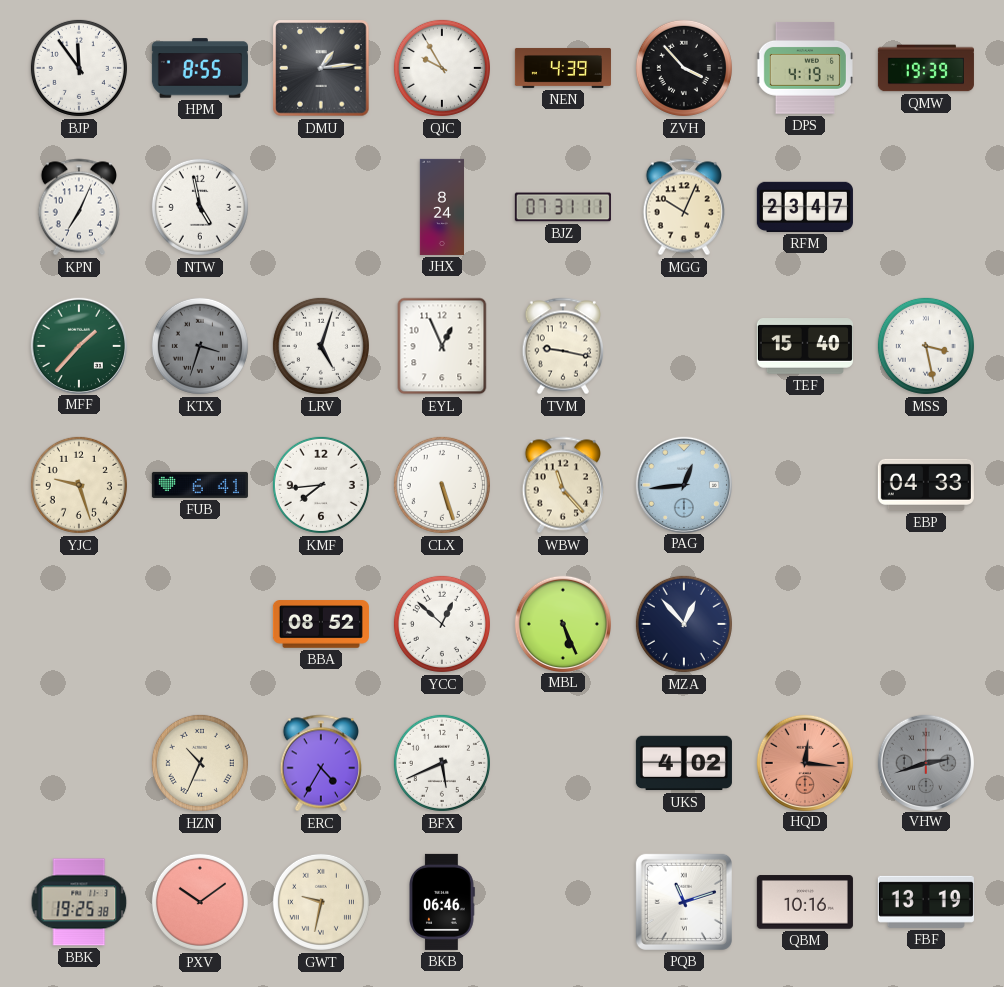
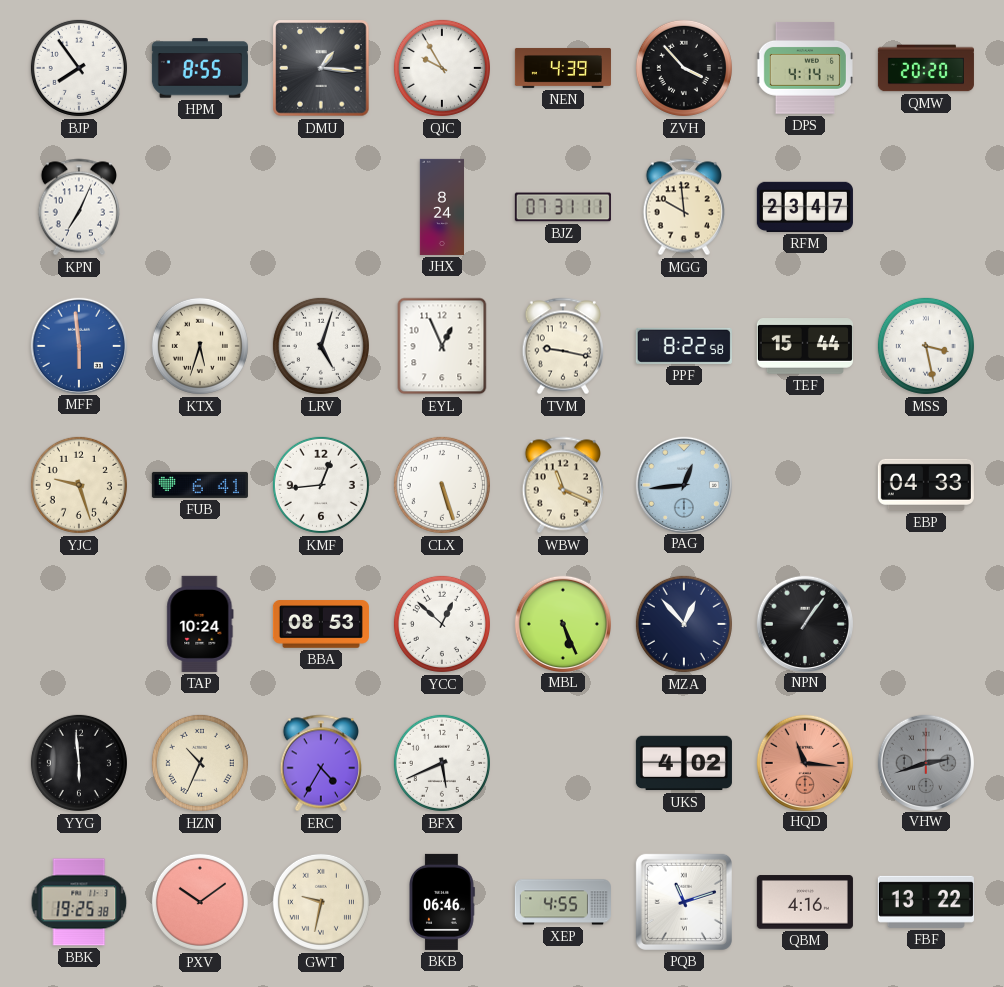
BJP: 11:54 -> 7:54 (79, 68)
DMU: 1:14 -> 1:16 (321, 68)
DPS: 4:19 -> 4:14 (805, 69)
QMW: 19:39 -> 20:20 (926, 68)
NTW: 4:58 -> none (200, 207)
MGG: 10:04 -> 9:59 (683, 207)
MFF: 1:37 -> 5:59 (78, 345)
MFF dial: green -> blue (78, 345)
KTX: 3:33 -> 5:33 (200, 346)
KTX dial: grey -> cream (200, 346)
PPF: none -> 8:22 (684, 346)
TEF: 15:40 -> 15:44 (805, 347)
KMF: 7:44 -> 12:44 (321, 485)
WBW: 11:23 -> 11:19 (562, 485)
TAP: none -> 10:24 (200, 624)
BBA: 08:52 -> 08:53 (321, 624)
NPN: none -> 1:06 (804, 623)
YYG: none -> 5:59 (79, 763)
HQD: 12:16 -> 11:16 (804, 762)
XEP: none -> 4:55 (563, 902)
QBM: 10:16 -> 4:16 (805, 902)
FBF: 13:19 -> 13:22 (926, 902)
